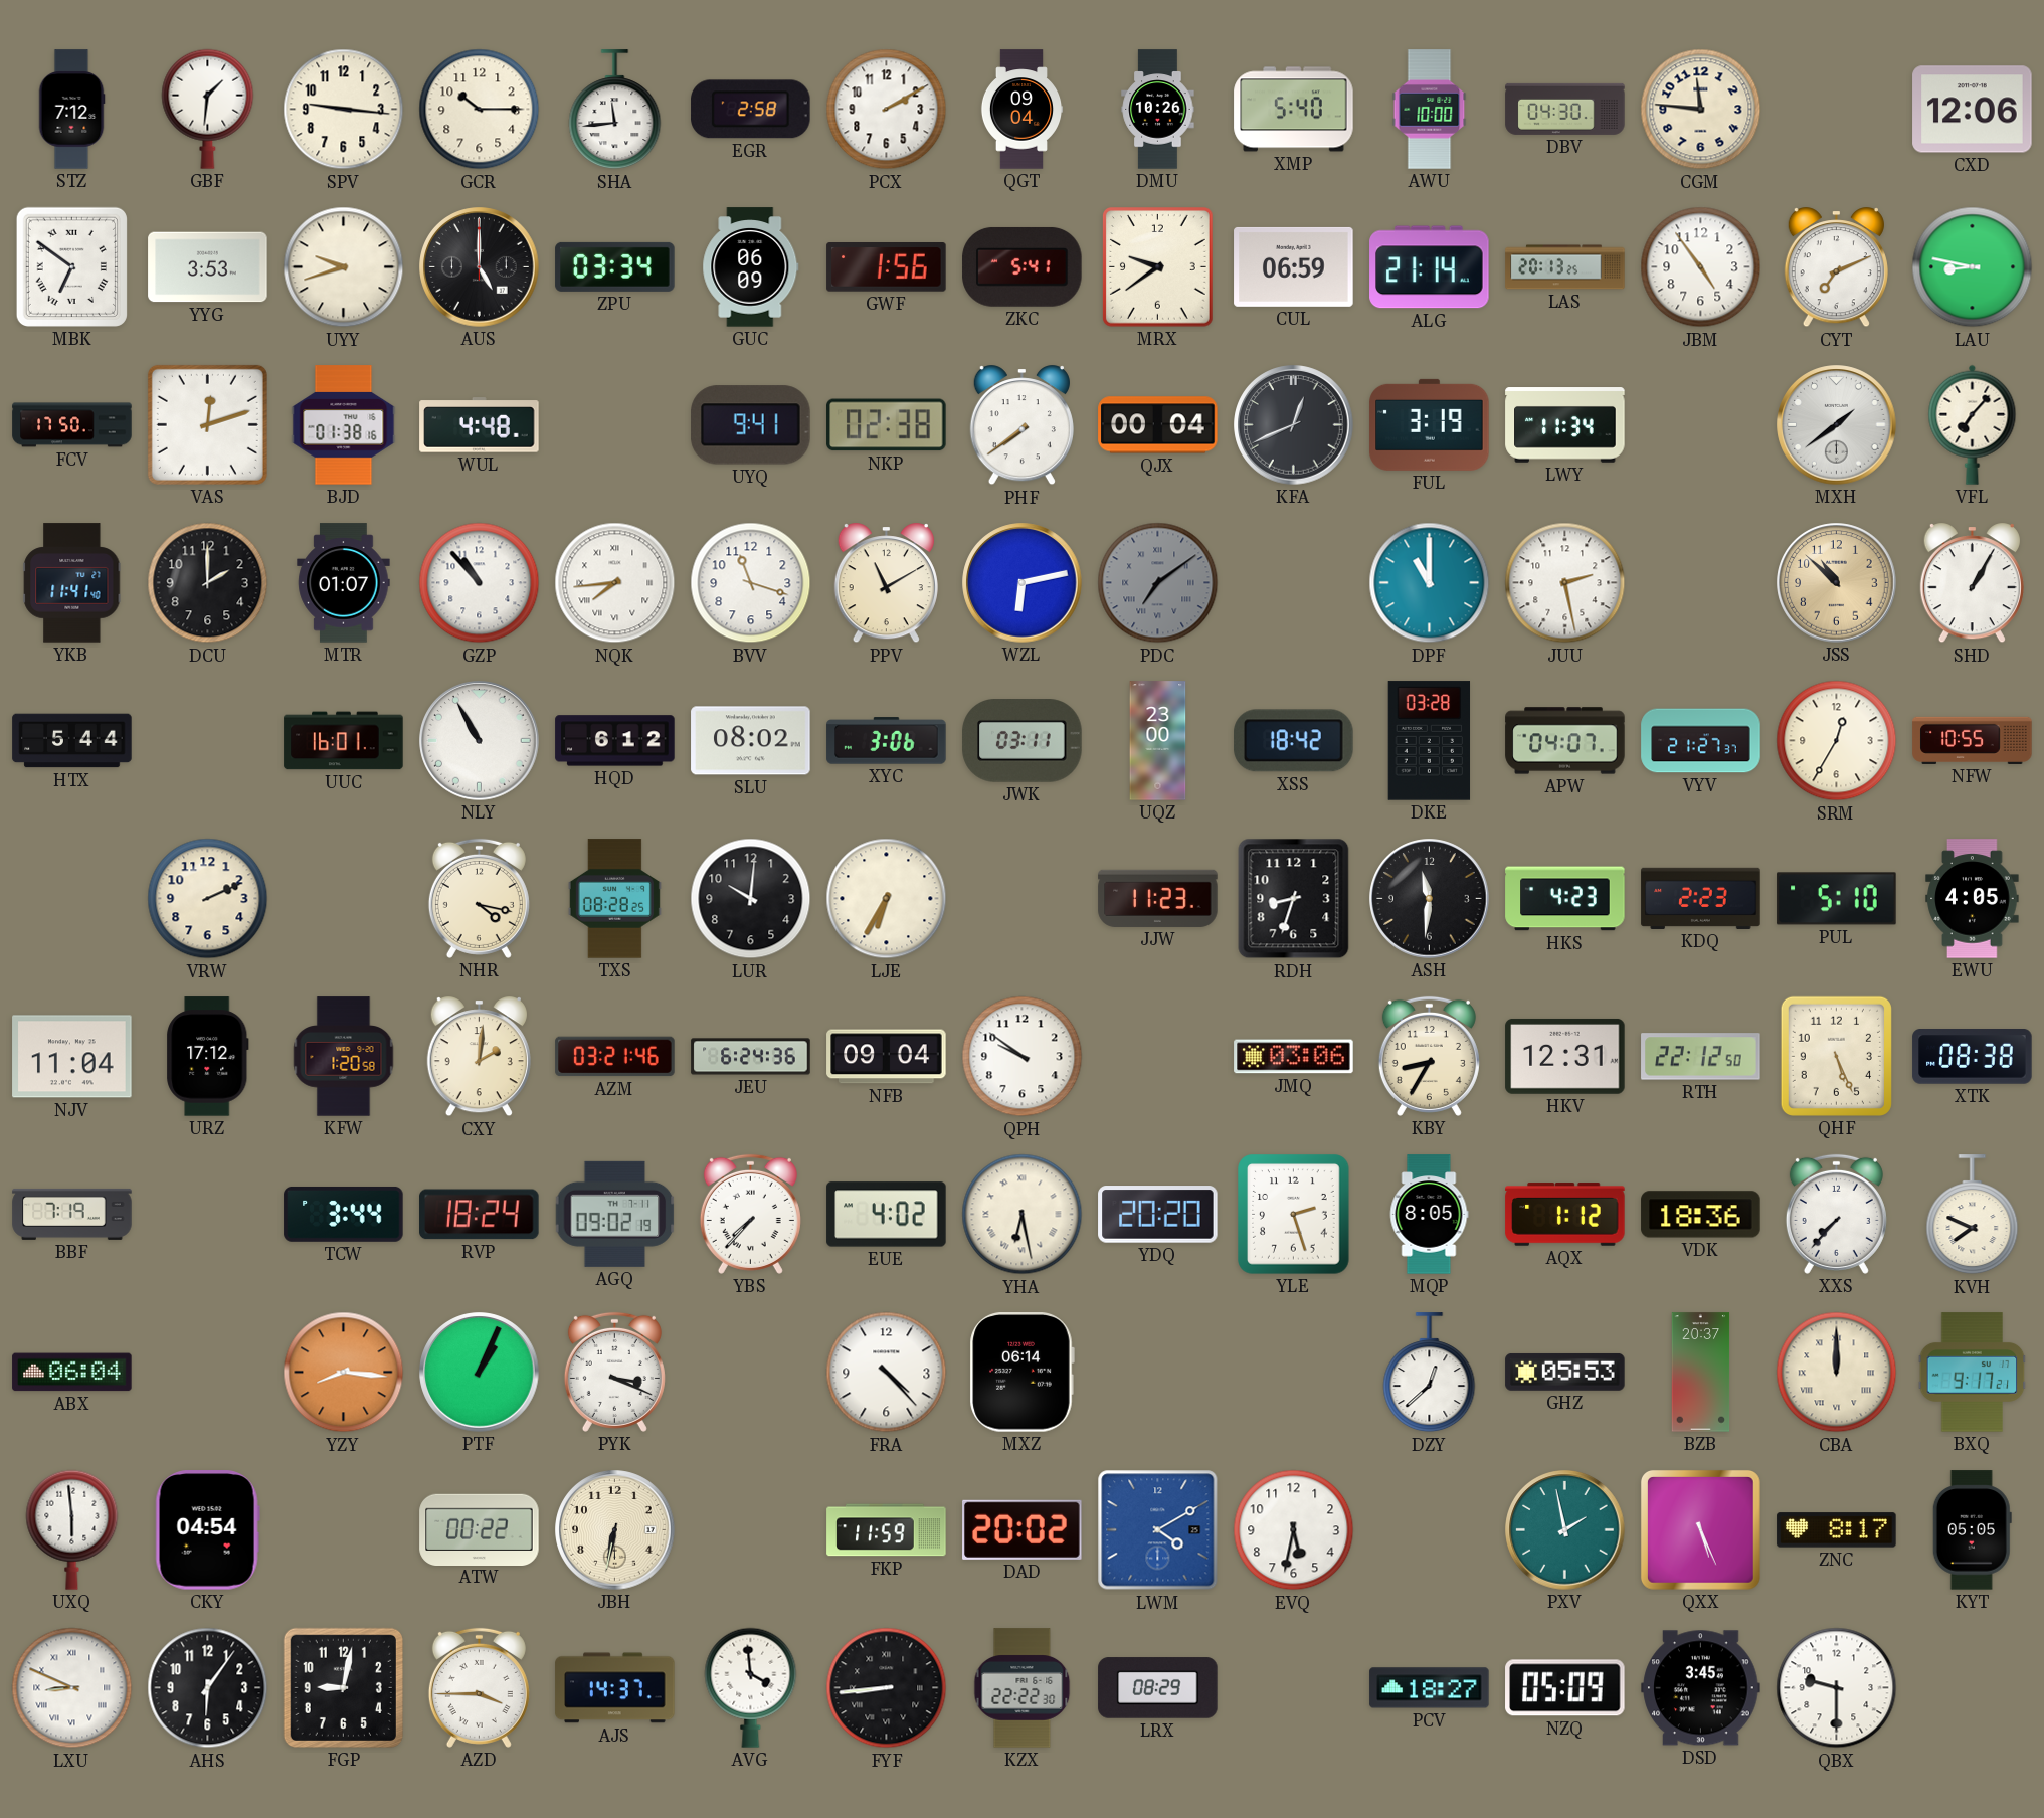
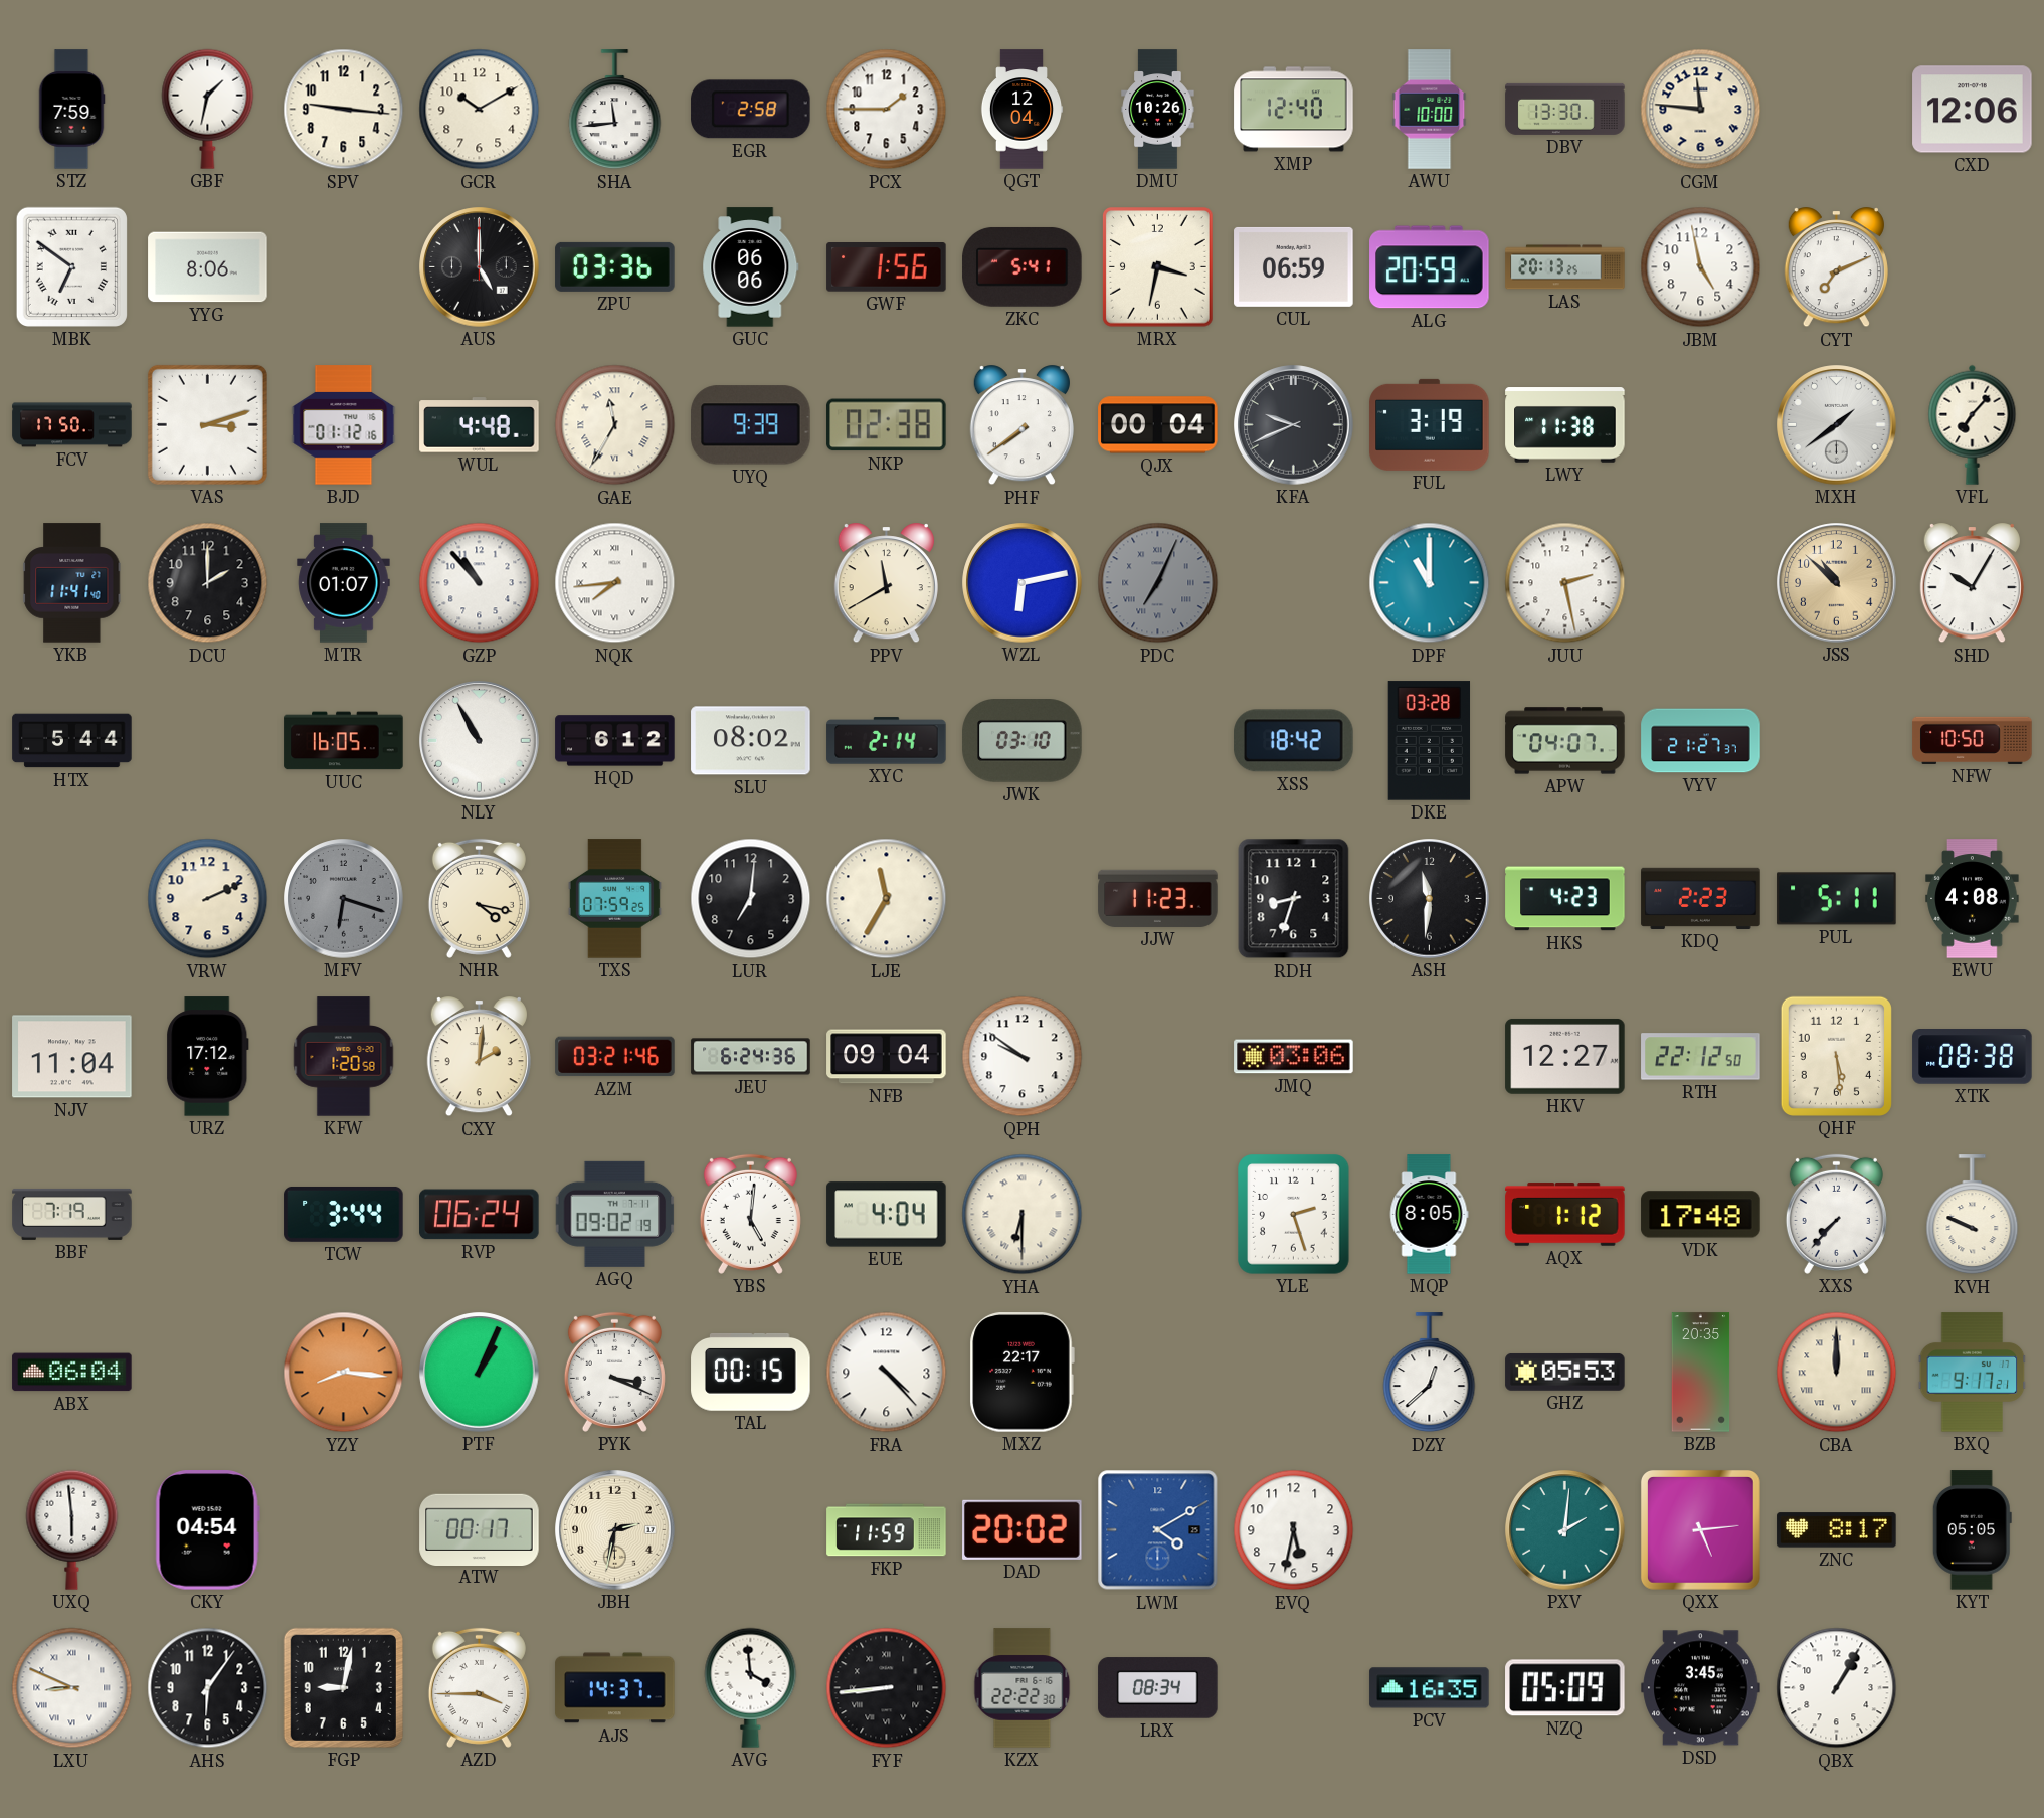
STZ: 7:12 -> 7:59 (71, 110)
GBF: 1:31 -> 1:32 (208, 109)
GCR: 10:15 -> 10:10 (480, 110)
PCX: 2:10 -> 1:45 (887, 110)
QGT: 09:04 -> 12:04 (1021, 110)
XMP: 5:40 -> 12:40 (1294, 110)
DBV: 04:30 -> 13:30 (1565, 109)
YYG: 3:53 -> 8:06 (208, 267)
UYY: 9:42 -> none (344, 267)
ZPU: 03:34 -> 03:36 (615, 266)
GUC: 06:09 -> 06:06 (751, 267)
MRX: 9:39 -> 3:32 (1158, 267)
ALG: 21:14 -> 20:59 (1430, 267)
JBM: 4:54 -> 4:58 (1701, 267)
LAU: 8:47 -> none (1973, 267)
VAS: 12:12 -> 3:12 (207, 424)
BJD: 01:38 -> 01:12 (344, 425)
GAE: none -> 11:35 (615, 425)
UYQ: 9:41 -> 9:39 (751, 425)
KFA: 12:41 -> 9:41 (1294, 425)
LWY: 11:34 -> 11:38 (1565, 425)
BVV: 11:18 -> none (751, 583)
PPV: 11:10 -> 11:40 (886, 583)
PDC: 7:09 -> 7:04 (1158, 583)
SHD: 1:05 -> 10:05 (1972, 583)
UUC: 16:01 -> 16:05 (344, 741)
XYC: 3:06 -> 2:14 (887, 741)
JWK: 03:11 -> 03:10 (1023, 741)
UQZ: 23:00 -> none (1158, 741)
SRM: 12:35 -> none (1837, 741)
NFW: 10:55 -> 10:50 (1973, 740)
MFV: none -> 6:18 (344, 899)
TXS: 08:28 -> 07:59 (614, 899)
LUR: 10:01 -> 7:01 (751, 899)
LJE: 6:35 -> 11:35 (887, 899)
PUL: 5:10 -> 5:11 (1837, 899)
EWU: 4:05 -> 4:08 (1973, 899)
KBY: 8:35 -> none (1429, 1056)
HKV: 12:31 -> 12:27 (1565, 1057)
QHF: 5:26 -> 5:29 (1836, 1056)
RVP: 18:24 -> 06:24 (480, 1215)
YBS: 7:37 -> 5:01 (750, 1214)
EUE: 4:02 -> 4:04 (887, 1215)
YHA: 6:28 -> 6:30 (1023, 1215)
YDQ: 20:20 -> none (1158, 1215)
VDK: 18:36 -> 17:48 (1701, 1215)
KVH: 7:49 -> 9:49 (1973, 1215)
TAL: none -> 00:15 (751, 1372)
MXZ: 06:14 -> 22:17 (1021, 1373)
BZB: 20:37 -> 20:35 (1701, 1373)
ATW: 00:22 -> 00:17 (480, 1529)
JBH: 6:32 -> 2:32 (615, 1530)
PXV: 1:58 -> 2:01 (1565, 1530)
QXX: 5:26 -> 5:14 (1700, 1530)
LRX: 08:29 -> 08:34 (1158, 1688)
PCV: 18:27 -> 16:35 (1430, 1688)
QBX: 9:30 -> 1:05 (1837, 1688)
